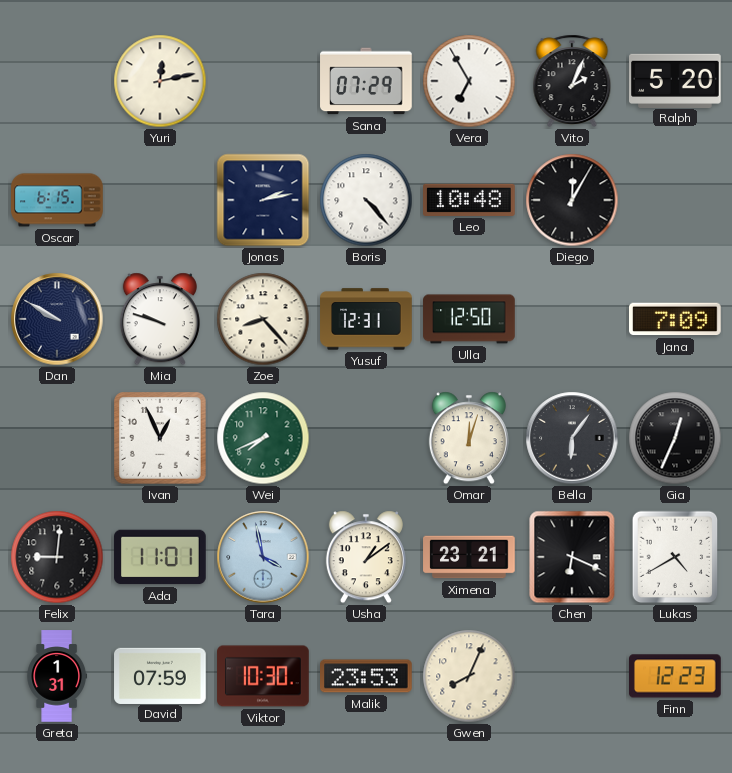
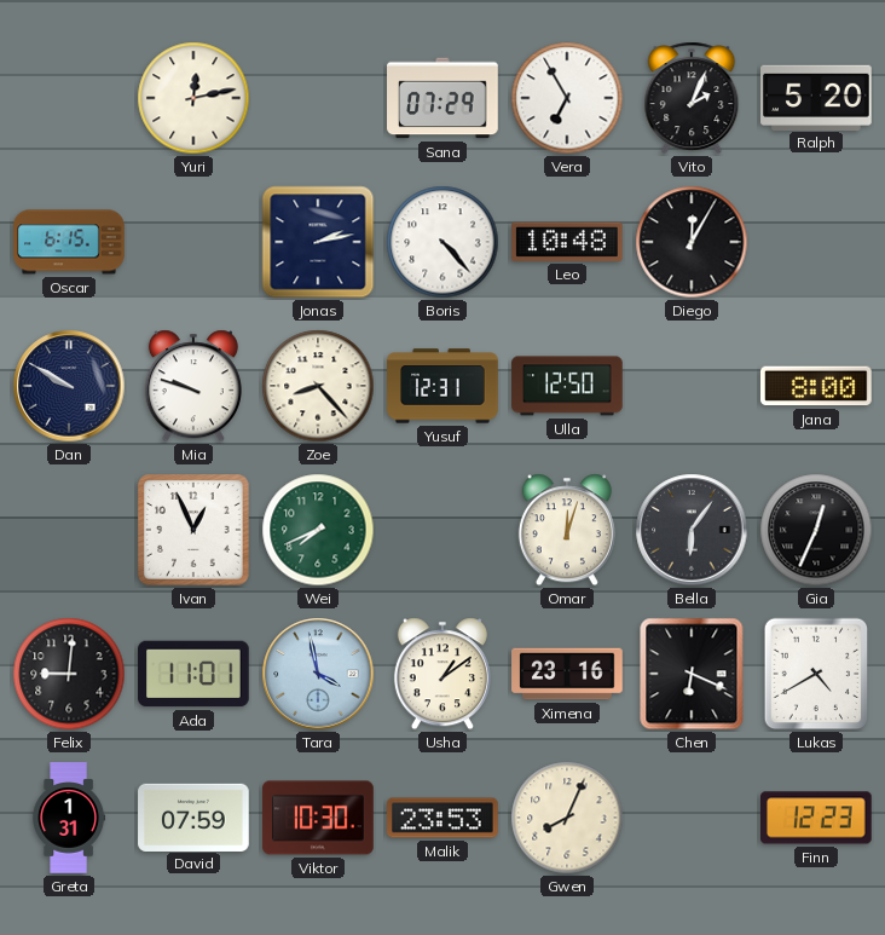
Jana: 7:09 -> 8:00 (817, 386)
Ximena: 23:21 -> 23:16 (567, 674)
